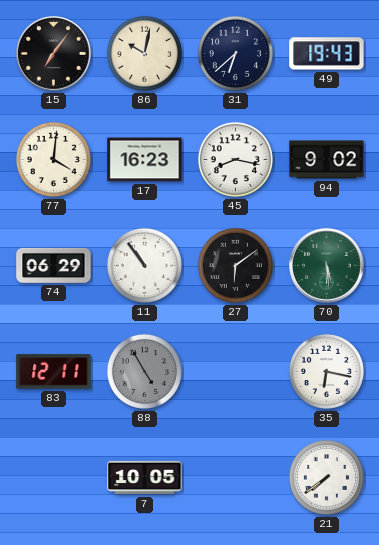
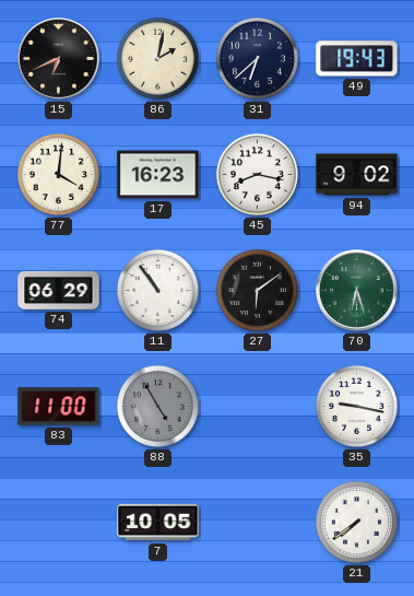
15: 7:06 -> 6:41 (59, 59)
86: 10:02 -> 2:02 (157, 58)
70: 5:29 -> 6:27 (357, 291)
83: 12:11 -> 11:00 (59, 407)
35: 6:17 -> 9:17 (356, 406)
